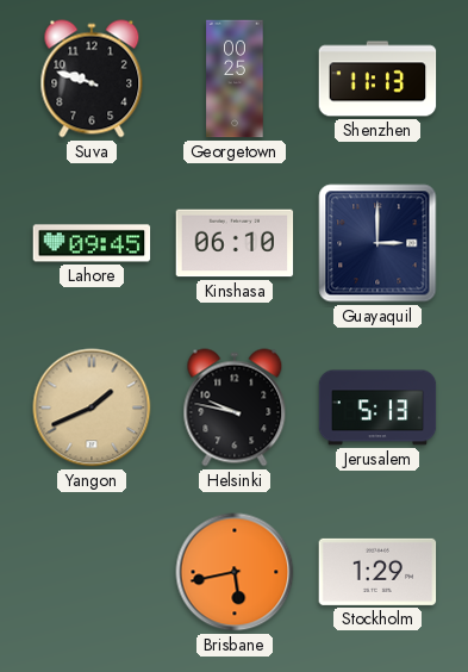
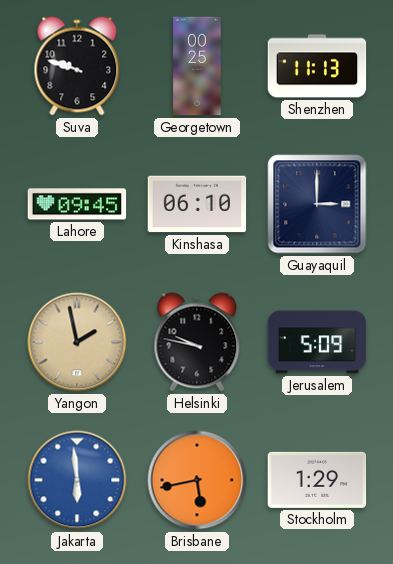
Yangon: 1:41 -> 1:58 (77, 342)
Jerusalem: 5:13 -> 5:09 (317, 342)
Jakarta: none -> 5:59 (77, 480)
